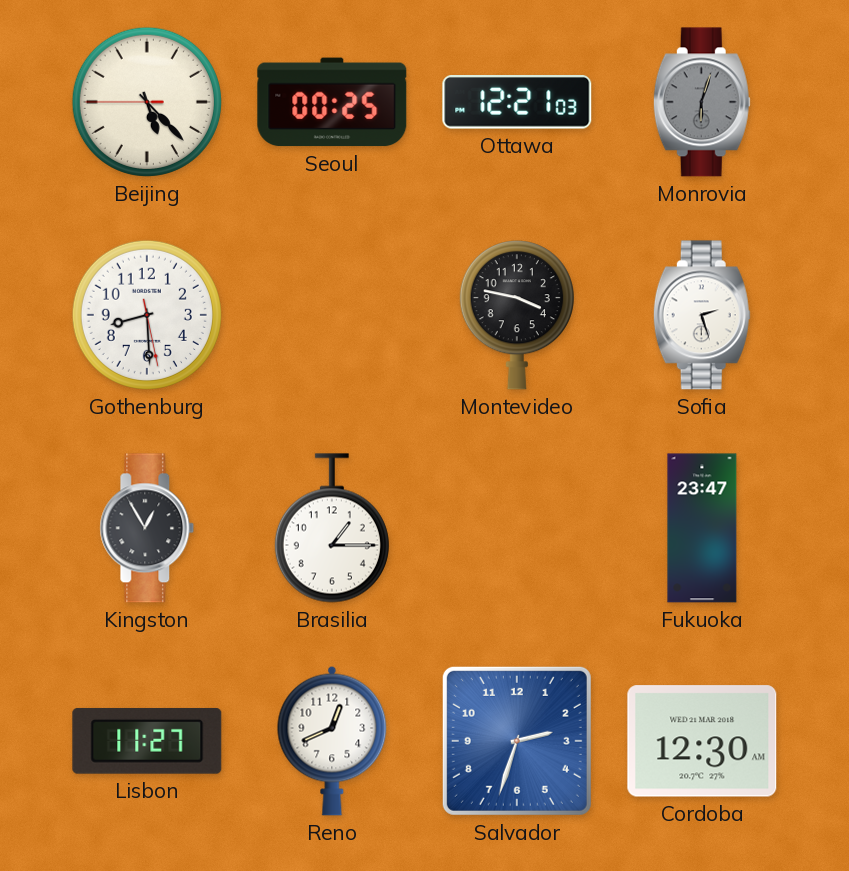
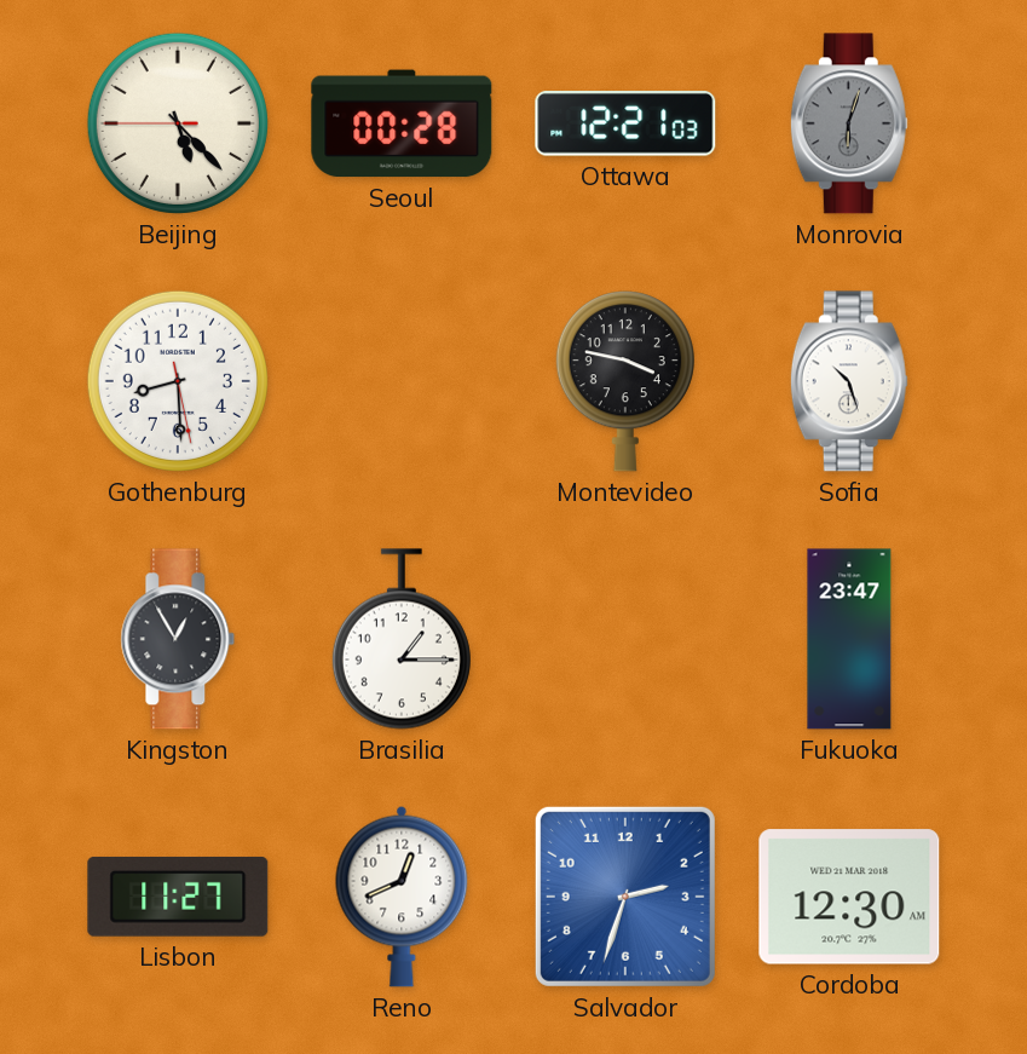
Seoul: 00:25 -> 00:28 (402, 123)
Sofia: 2:27 -> 10:27 (849, 381)
